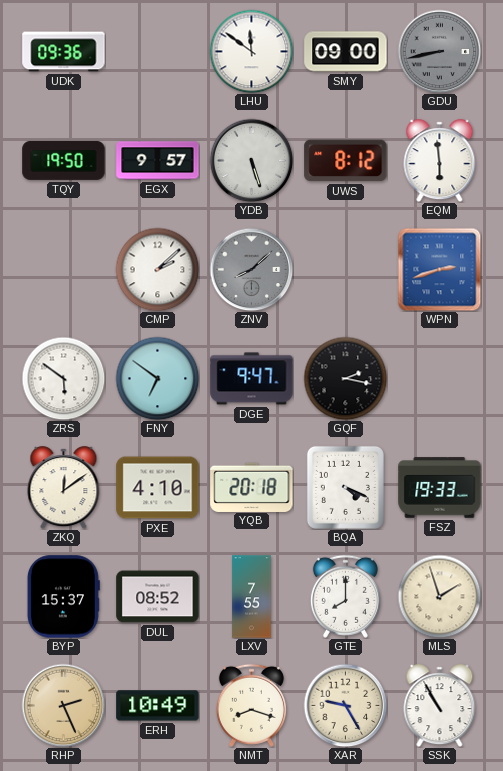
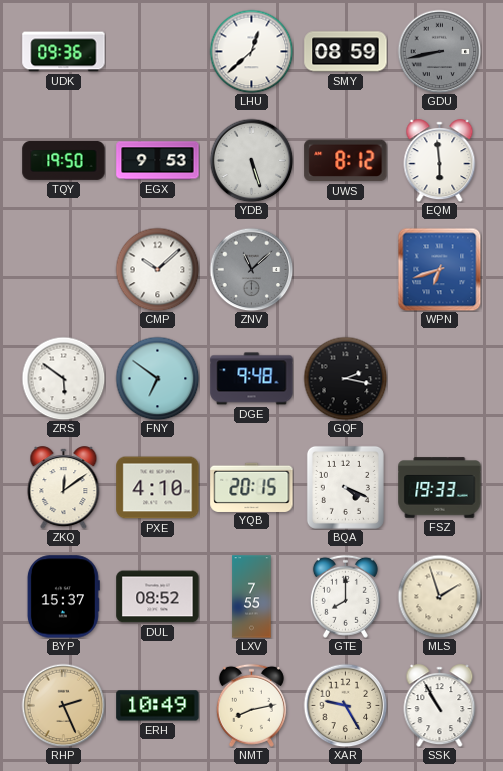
LHU: 11:51 -> 12:38 (251, 51)
SMY: 09:00 -> 08:59 (346, 52)
EGX: 9:57 -> 9:53 (158, 161)
CMP: 2:08 -> 10:08 (157, 269)
ZNV: 8:08 -> 11:08 (251, 269)
WPN: 2:42 -> 6:42 (439, 269)
DGE: 9:47 -> 9:48 (252, 379)
YQB: 20:18 -> 20:15 (252, 487)
NMT: 8:18 -> 8:13 (251, 705)
